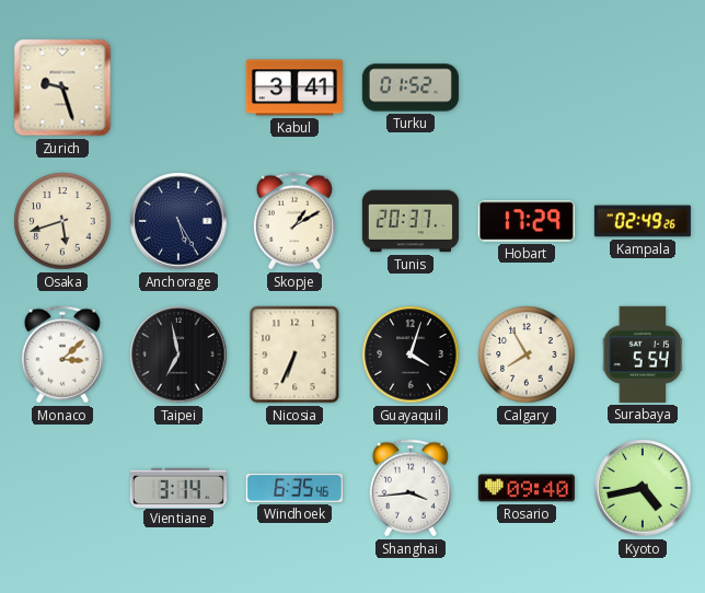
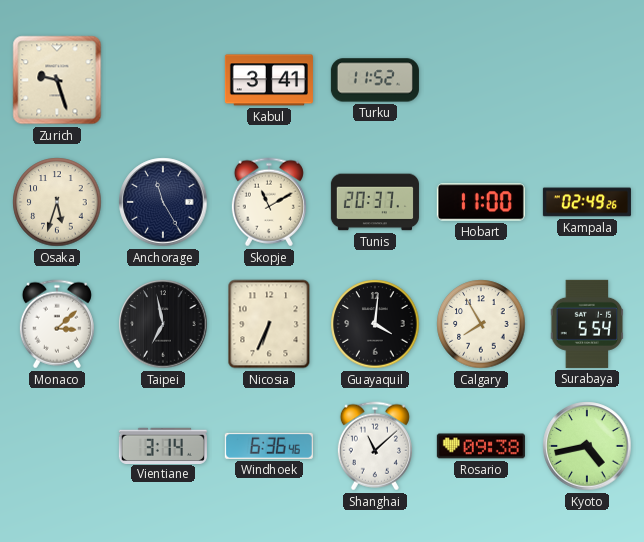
Turku: 01:52 -> 11:52 (375, 80)
Osaka: 5:42 -> 5:33 (57, 202)
Anchorage: 5:25 -> 11:25 (163, 202)
Skopje: 1:10 -> 11:10 (269, 202)
Hobart: 17:29 -> 11:00 (481, 202)
Guayaquil: 4:03 -> 4:01 (375, 324)
Windhoek: 6:35 -> 6:36 (269, 446)
Shanghai: 3:44 -> 11:08 (375, 446)
Rosario: 09:40 -> 09:38 (481, 446)
